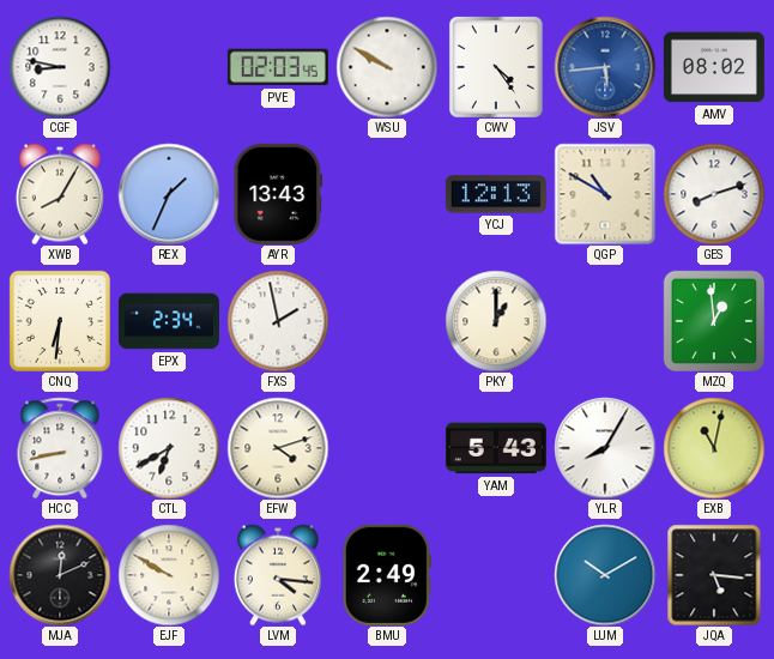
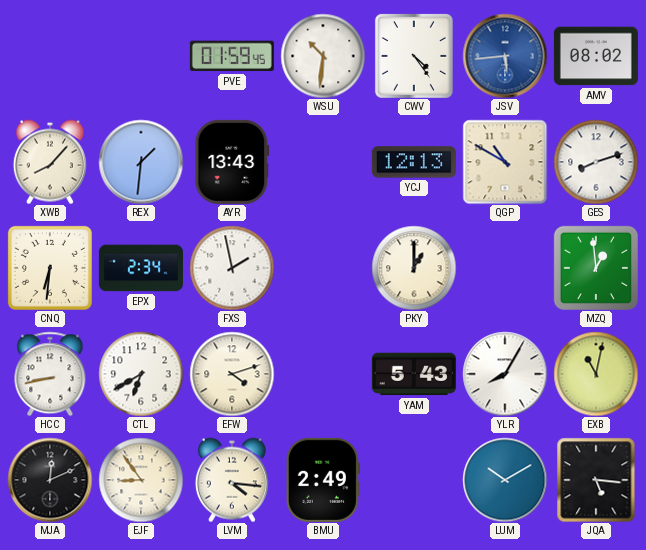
CGF: 8:47 -> none (60, 67)
PVE: 02:03 -> 01:59 (232, 56)
WSU: 9:50 -> 10:31 (323, 56)
XWB: 8:05 -> 8:07 (50, 162)
REX: 1:34 -> 1:31 (141, 162)
EJF: 9:50 -> 8:54 (141, 480)
